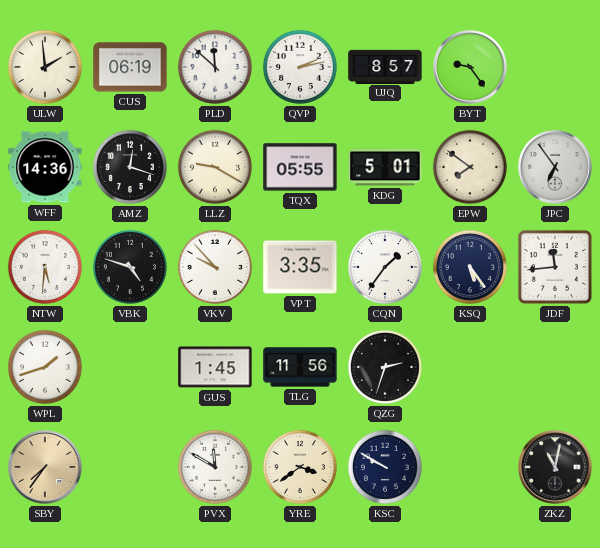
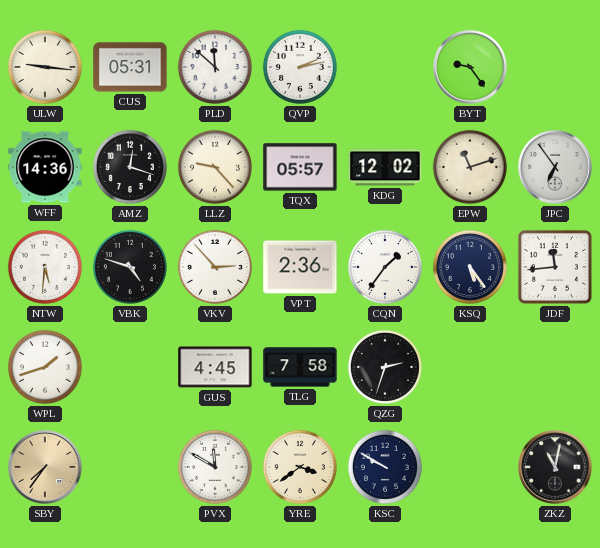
ULW: 1:59 -> 9:16 (45, 67)
CUS: 06:19 -> 05:31 (130, 67)
UJQ: 8:57 -> none (385, 66)
LLZ: 9:20 -> 9:23 (215, 167)
TQX: 05:55 -> 05:57 (300, 167)
KDG: 5:01 -> 12:02 (385, 167)
EPW: 7:51 -> 11:12 (470, 167)
VKV: 9:53 -> 2:53 (215, 267)
VPT: 3:35 -> 2:36 (300, 267)
GUS: 1:45 -> 4:45 (215, 367)
TLG: 11:56 -> 7:58 (300, 367)
